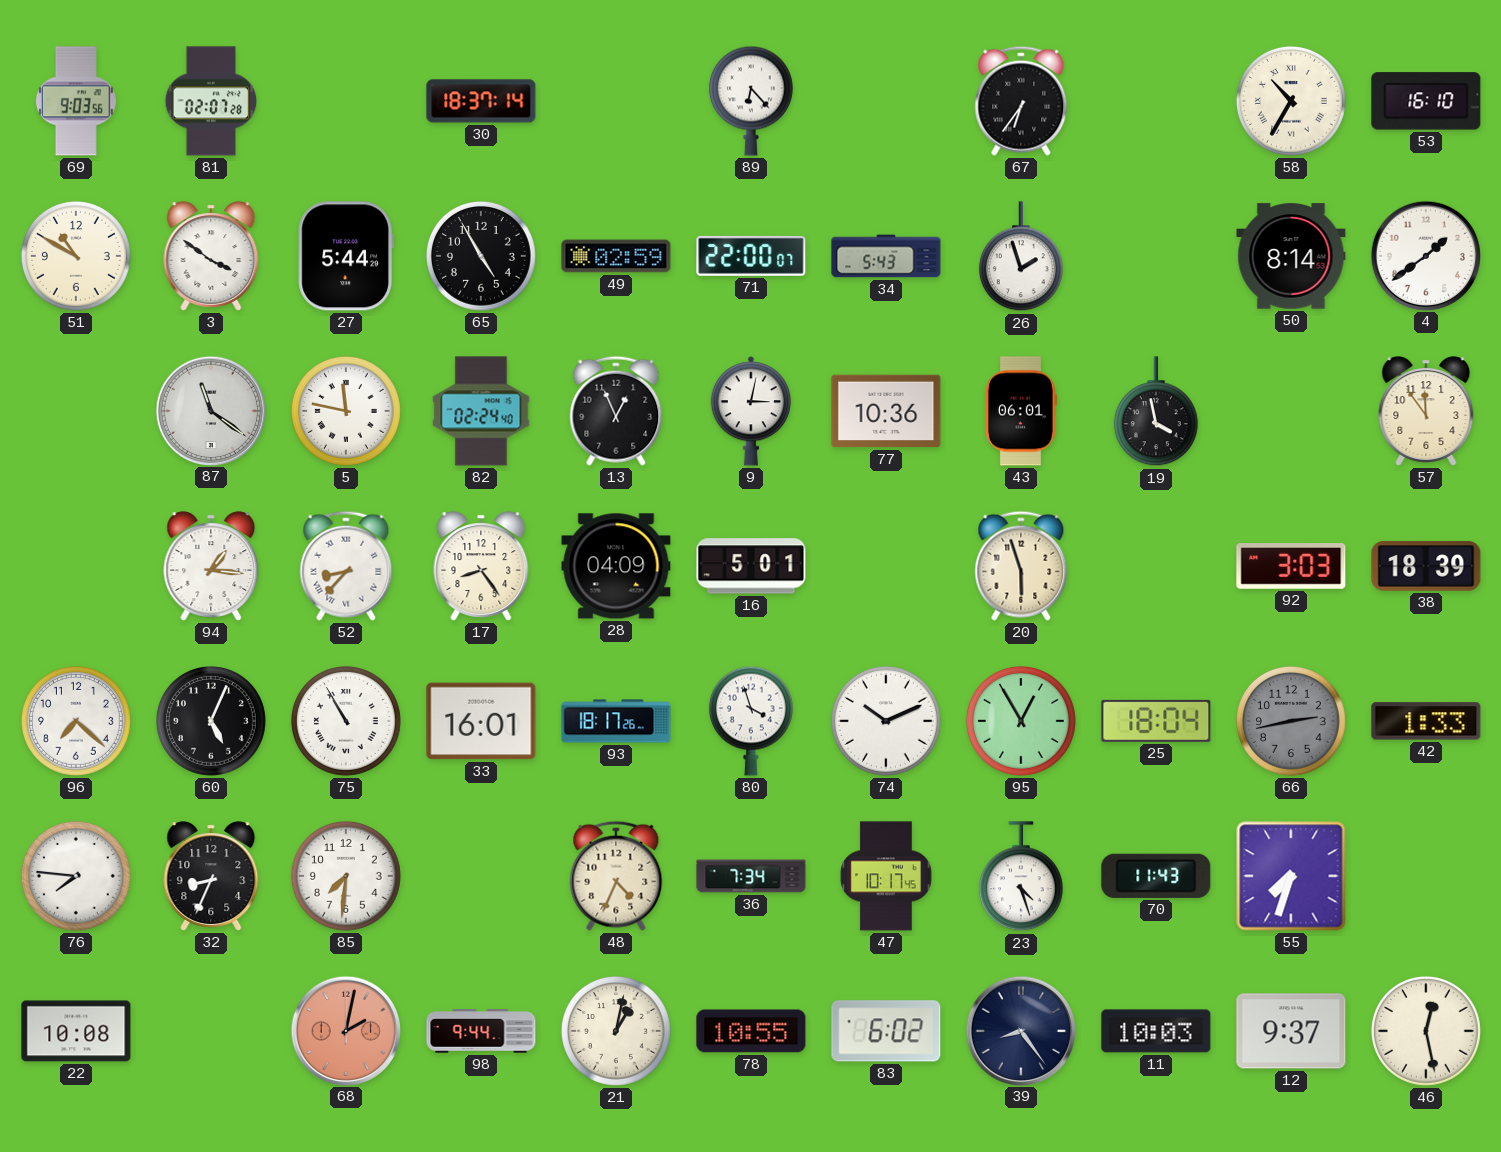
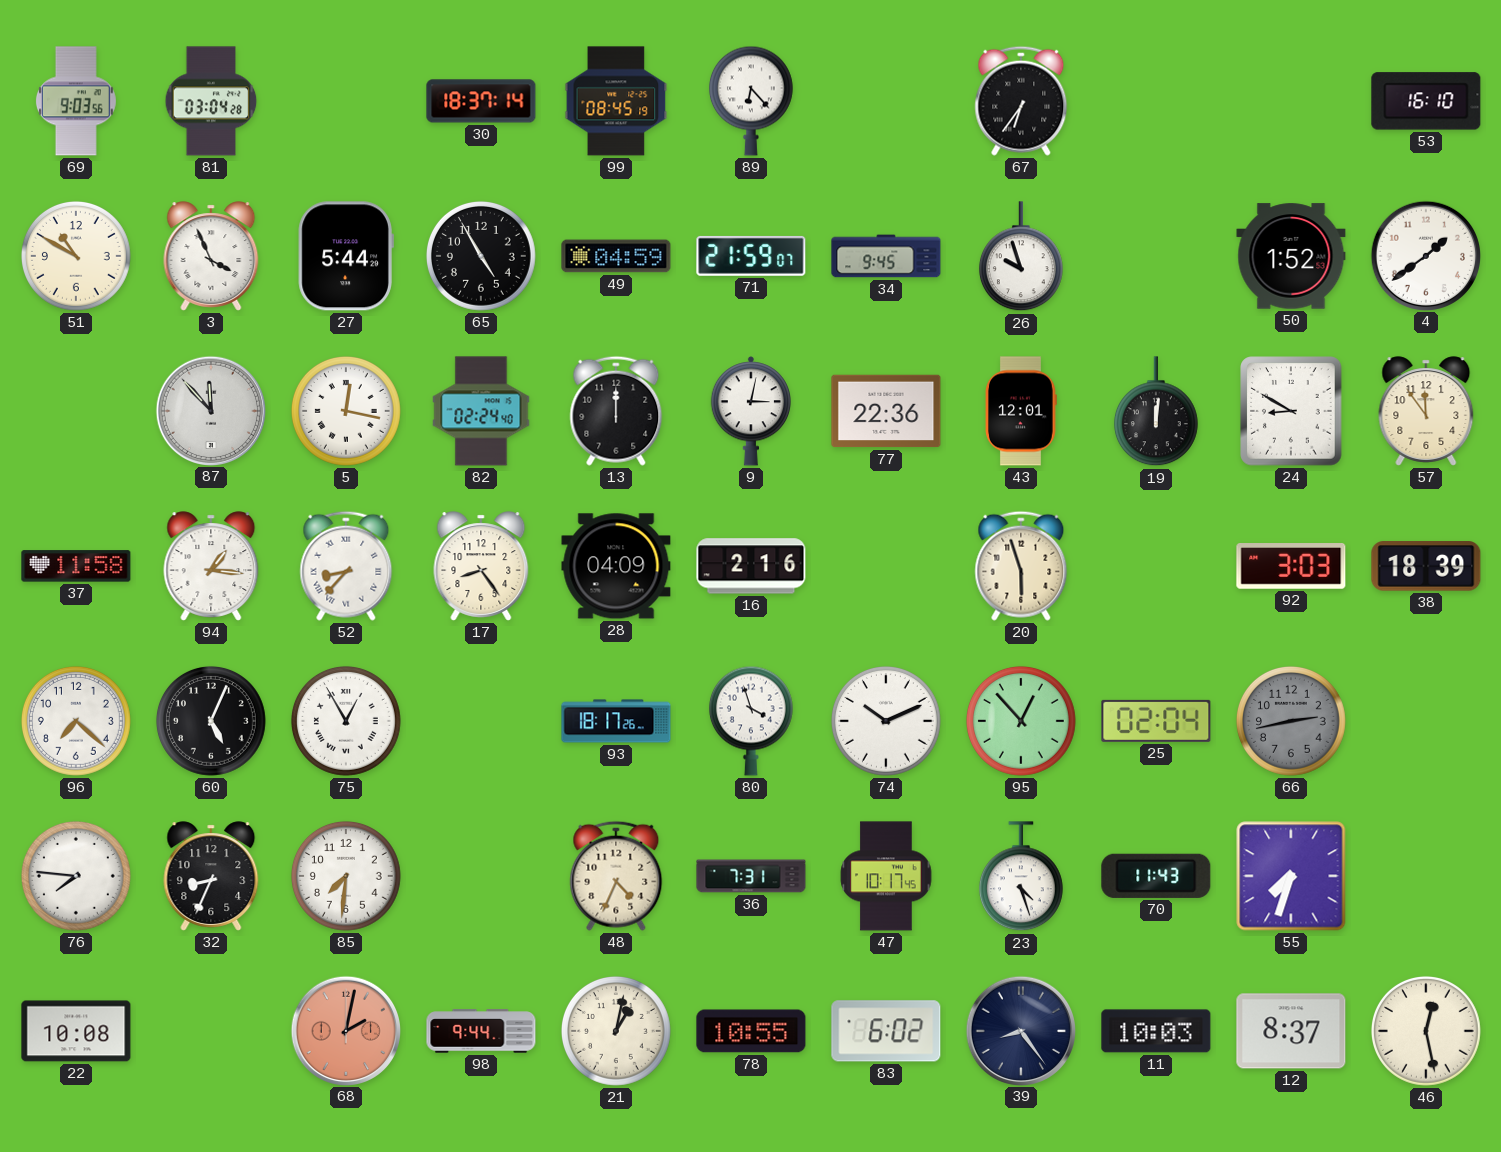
81: 02:07 -> 03:04 (211, 101)
99: none -> 08:45 (616, 101)
58: 10:35 -> none (1291, 101)
3: 3:51 -> 3:56 (211, 256)
49: 02:59 -> 04:59 (616, 256)
71: 22:00 -> 21:59 (751, 256)
34: 5:43 -> 9:45 (886, 256)
26: 1:57 -> 9:57 (1021, 257)
50: 8:14 -> 1:52 (1291, 256)
87: 11:21 -> 11:53 (210, 410)
5: 11:47 -> 12:17 (346, 411)
13: 12:56 -> 12:00 (616, 411)
77: 10:36 -> 22:36 (886, 411)
43: 06:01 -> 12:01 (1021, 411)
19: 3:58 -> 12:01 (1156, 412)
24: none -> 8:50 (1291, 411)
37: none -> 11:58 (76, 566)
16: 5:01 -> 2:16 (751, 566)
75: 10:55 -> 12:55 (346, 721)
33: 16:01 -> none (481, 721)
95: 12:55 -> 12:53 (1021, 721)
25: 18:04 -> 02:04 (1156, 721)
42: 1:33 -> none (1426, 721)
36: 7:34 -> 7:31 (751, 876)
12: 9:37 -> 8:37 (1291, 1031)
